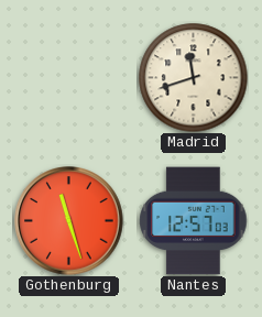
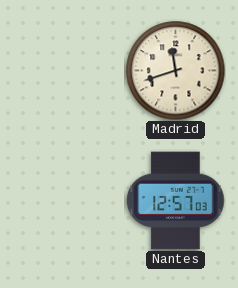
Gothenburg: 11:27 -> none (69, 221)
